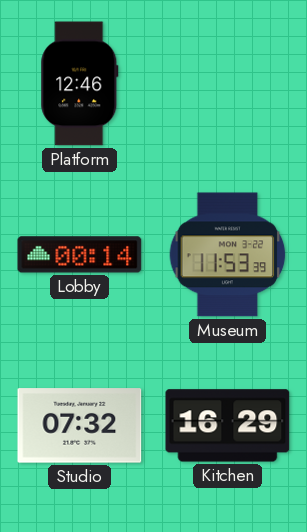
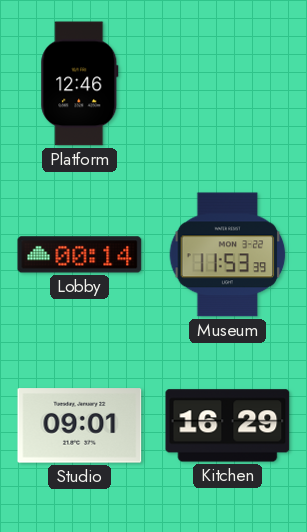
Studio: 07:32 -> 09:01 (80, 426)
